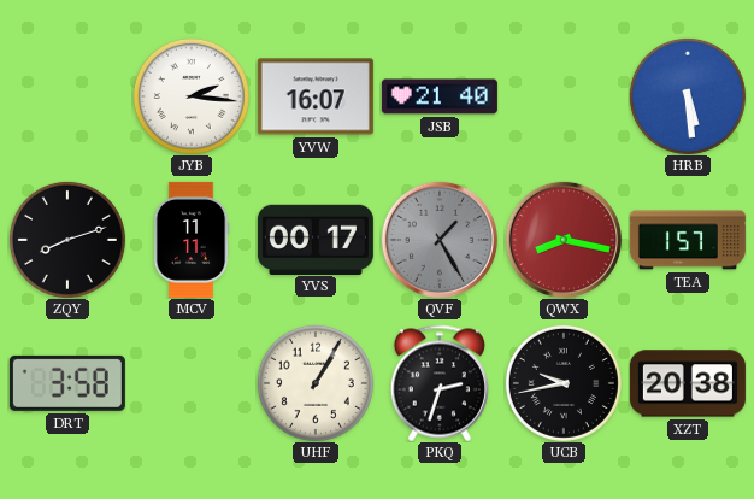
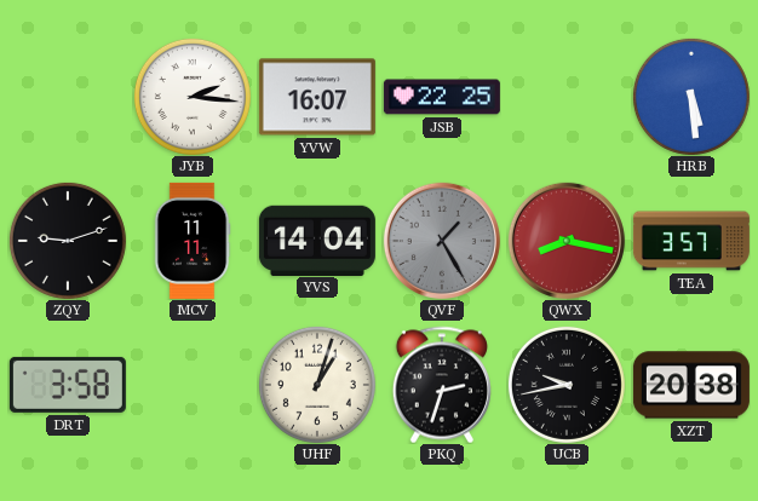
JSB: 21:40 -> 22:25 (442, 97)
ZQY: 8:12 -> 9:12 (68, 241)
YVS: 00:17 -> 14:04 (317, 240)
TEA: 1:57 -> 3:57 (691, 241)
UHF: 1:05 -> 1:03 (317, 385)
